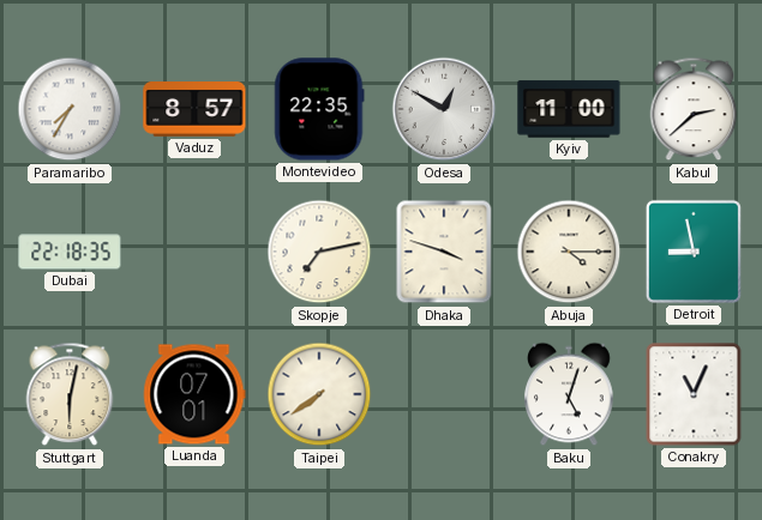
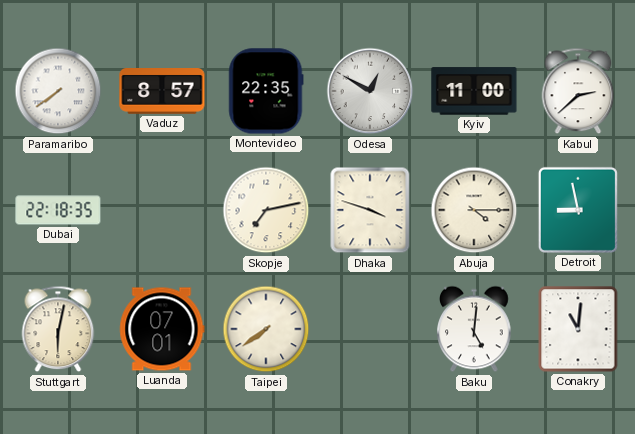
Paramaribo: 7:35 -> 7:39 (58, 91)
Baku: 5:03 -> 5:01 (474, 329)
Conakry: 11:04 -> 11:01 (578, 329)
